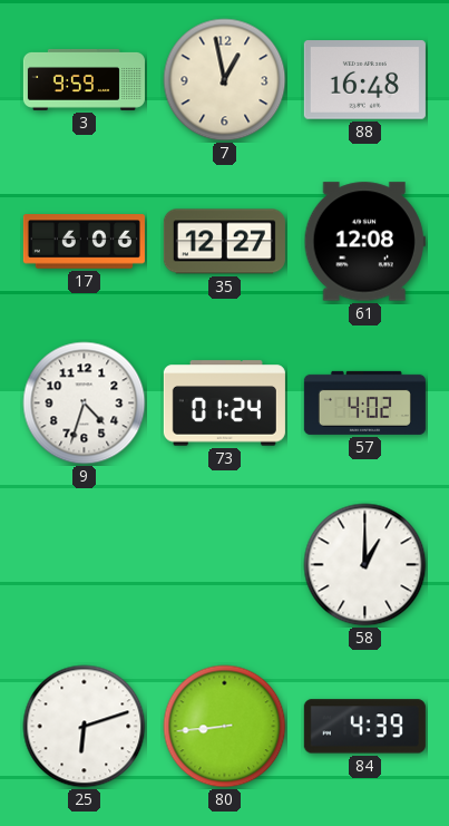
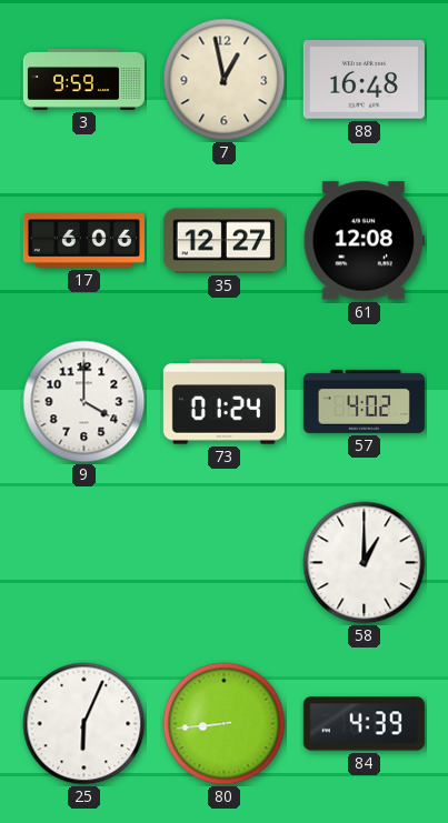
9: 4:33 -> 4:00 (84, 402)
25: 6:12 -> 6:04 (84, 724)
